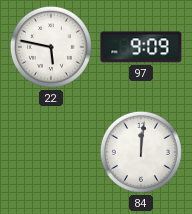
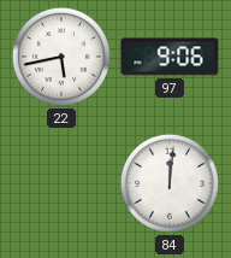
22: 5:47 -> 5:43 (61, 57)
97: 9:09 -> 9:06 (170, 57)
